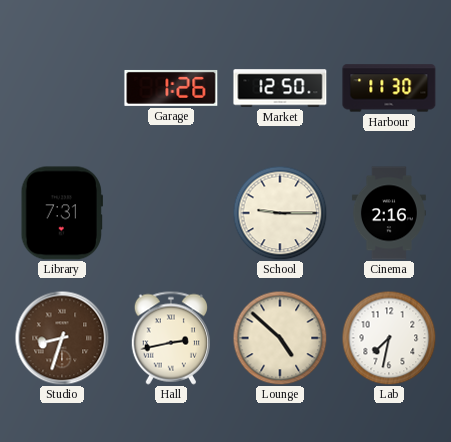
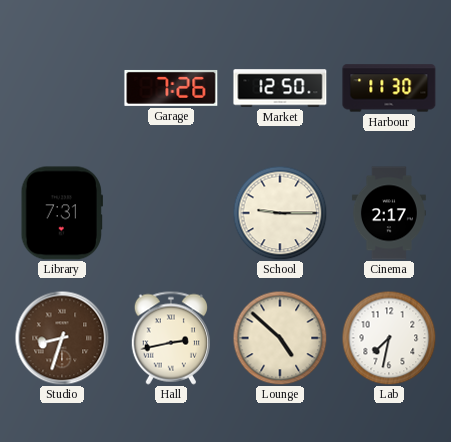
Garage: 1:26 -> 7:26 (171, 88)
Cinema: 2:16 -> 2:17 (389, 213)
